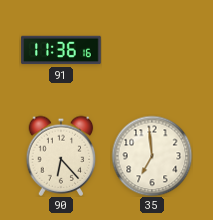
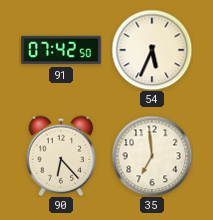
91: 11:36 -> 07:42 (61, 50)
54: none -> 5:34 (152, 50)
